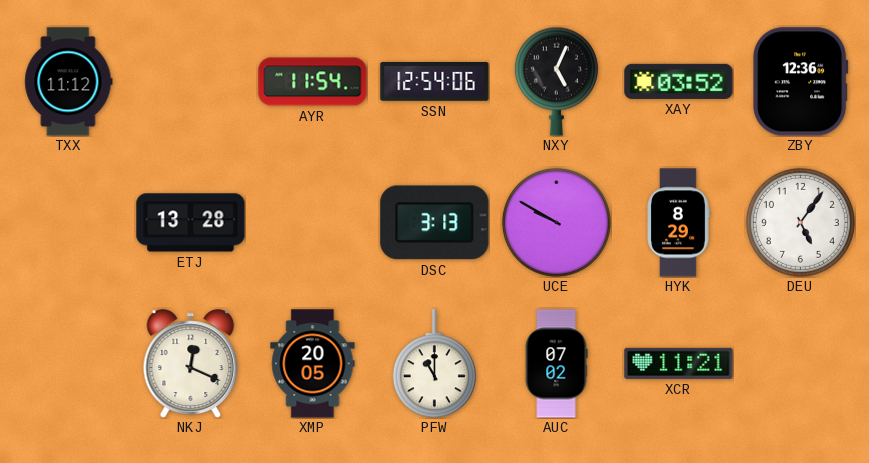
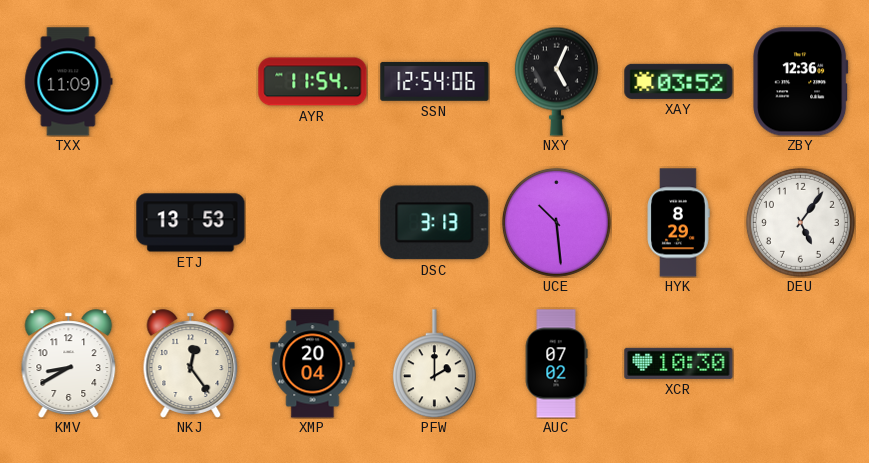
TXX: 11:12 -> 11:09 (69, 82)
ETJ: 13:28 -> 13:53 (191, 223)
UCE: 9:50 -> 10:29 (556, 222)
KMV: none -> 8:40 (69, 364)
NKJ: 12:19 -> 12:24 (191, 364)
XMP: 20:05 -> 20:04 (313, 364)
PFW: 11:00 -> 2:00 (434, 364)
XCR: 11:21 -> 10:30 (679, 363)
